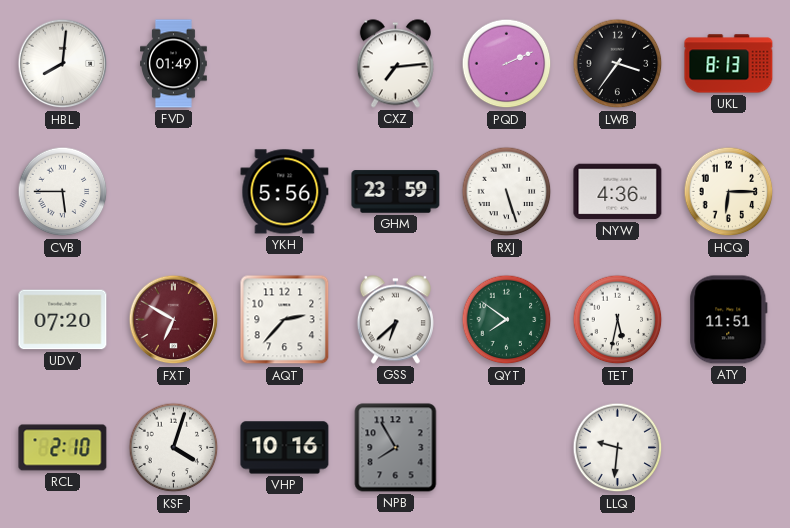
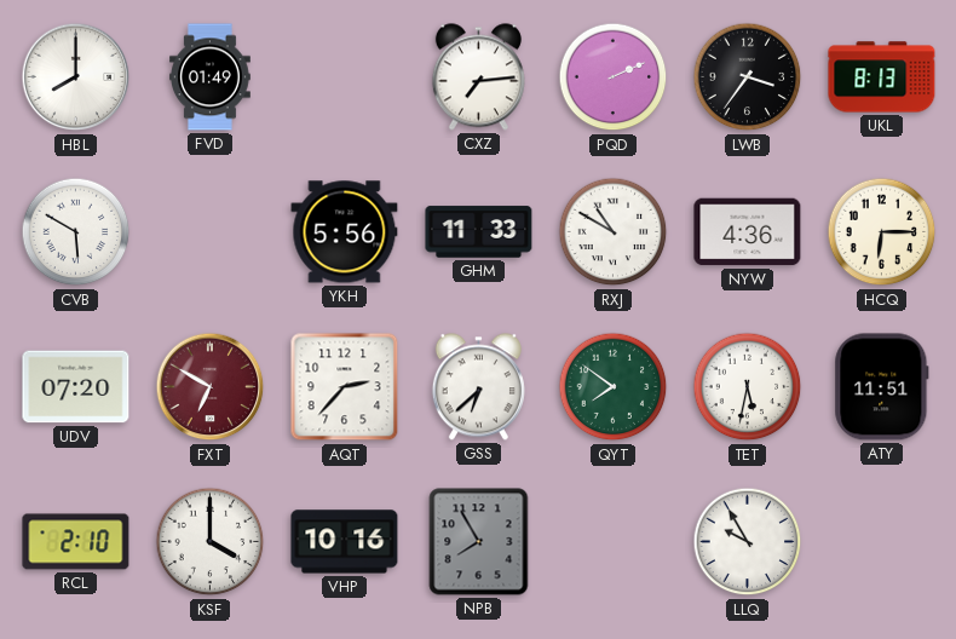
HBL: 8:01 -> 8:00 (76, 77)
CVB: 5:45 -> 5:50 (76, 232)
GHM: 23:59 -> 11:33 (479, 232)
RXJ: 5:27 -> 10:50 (614, 232)
KSF: 4:03 -> 4:00 (211, 542)
LLQ: 9:31 -> 9:55 (748, 542)
